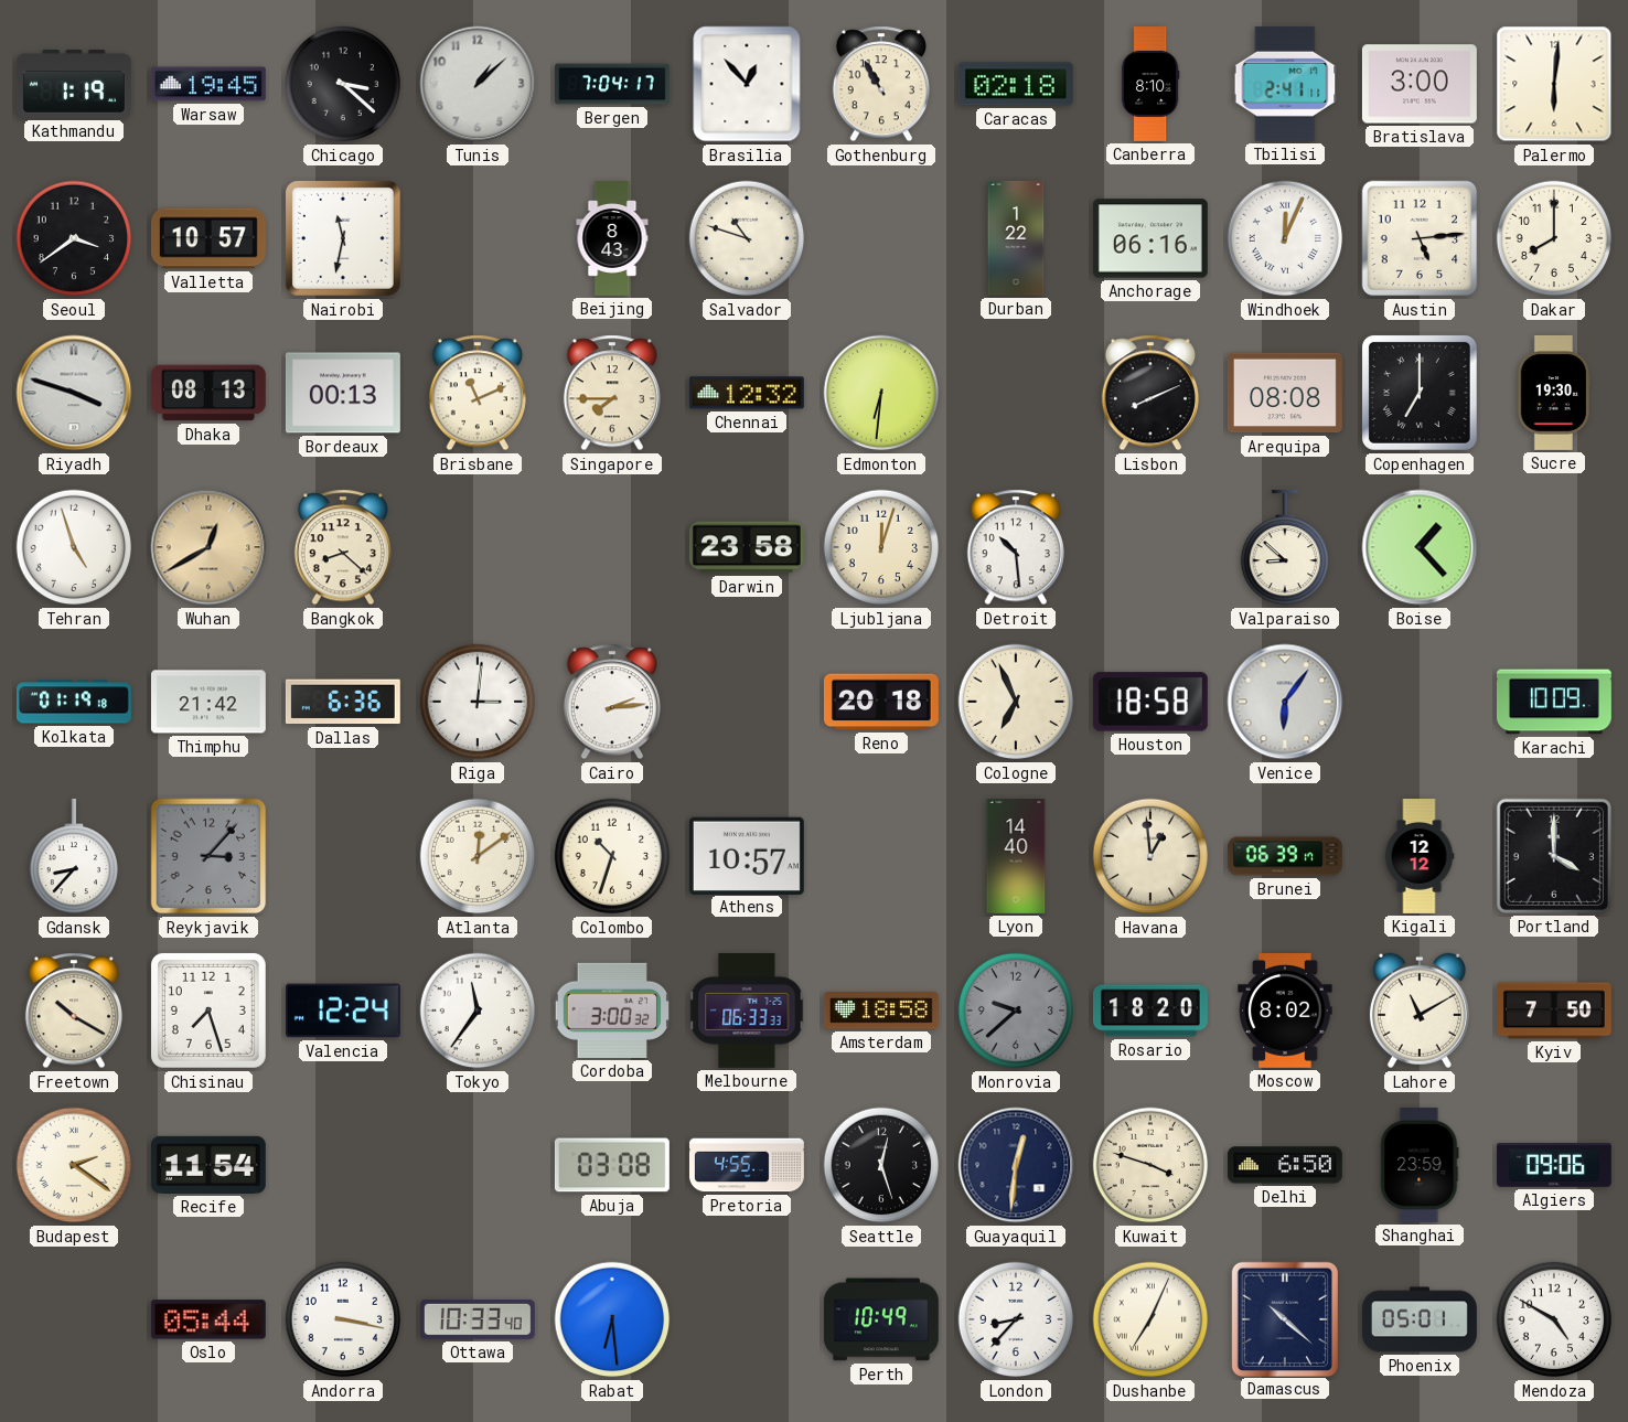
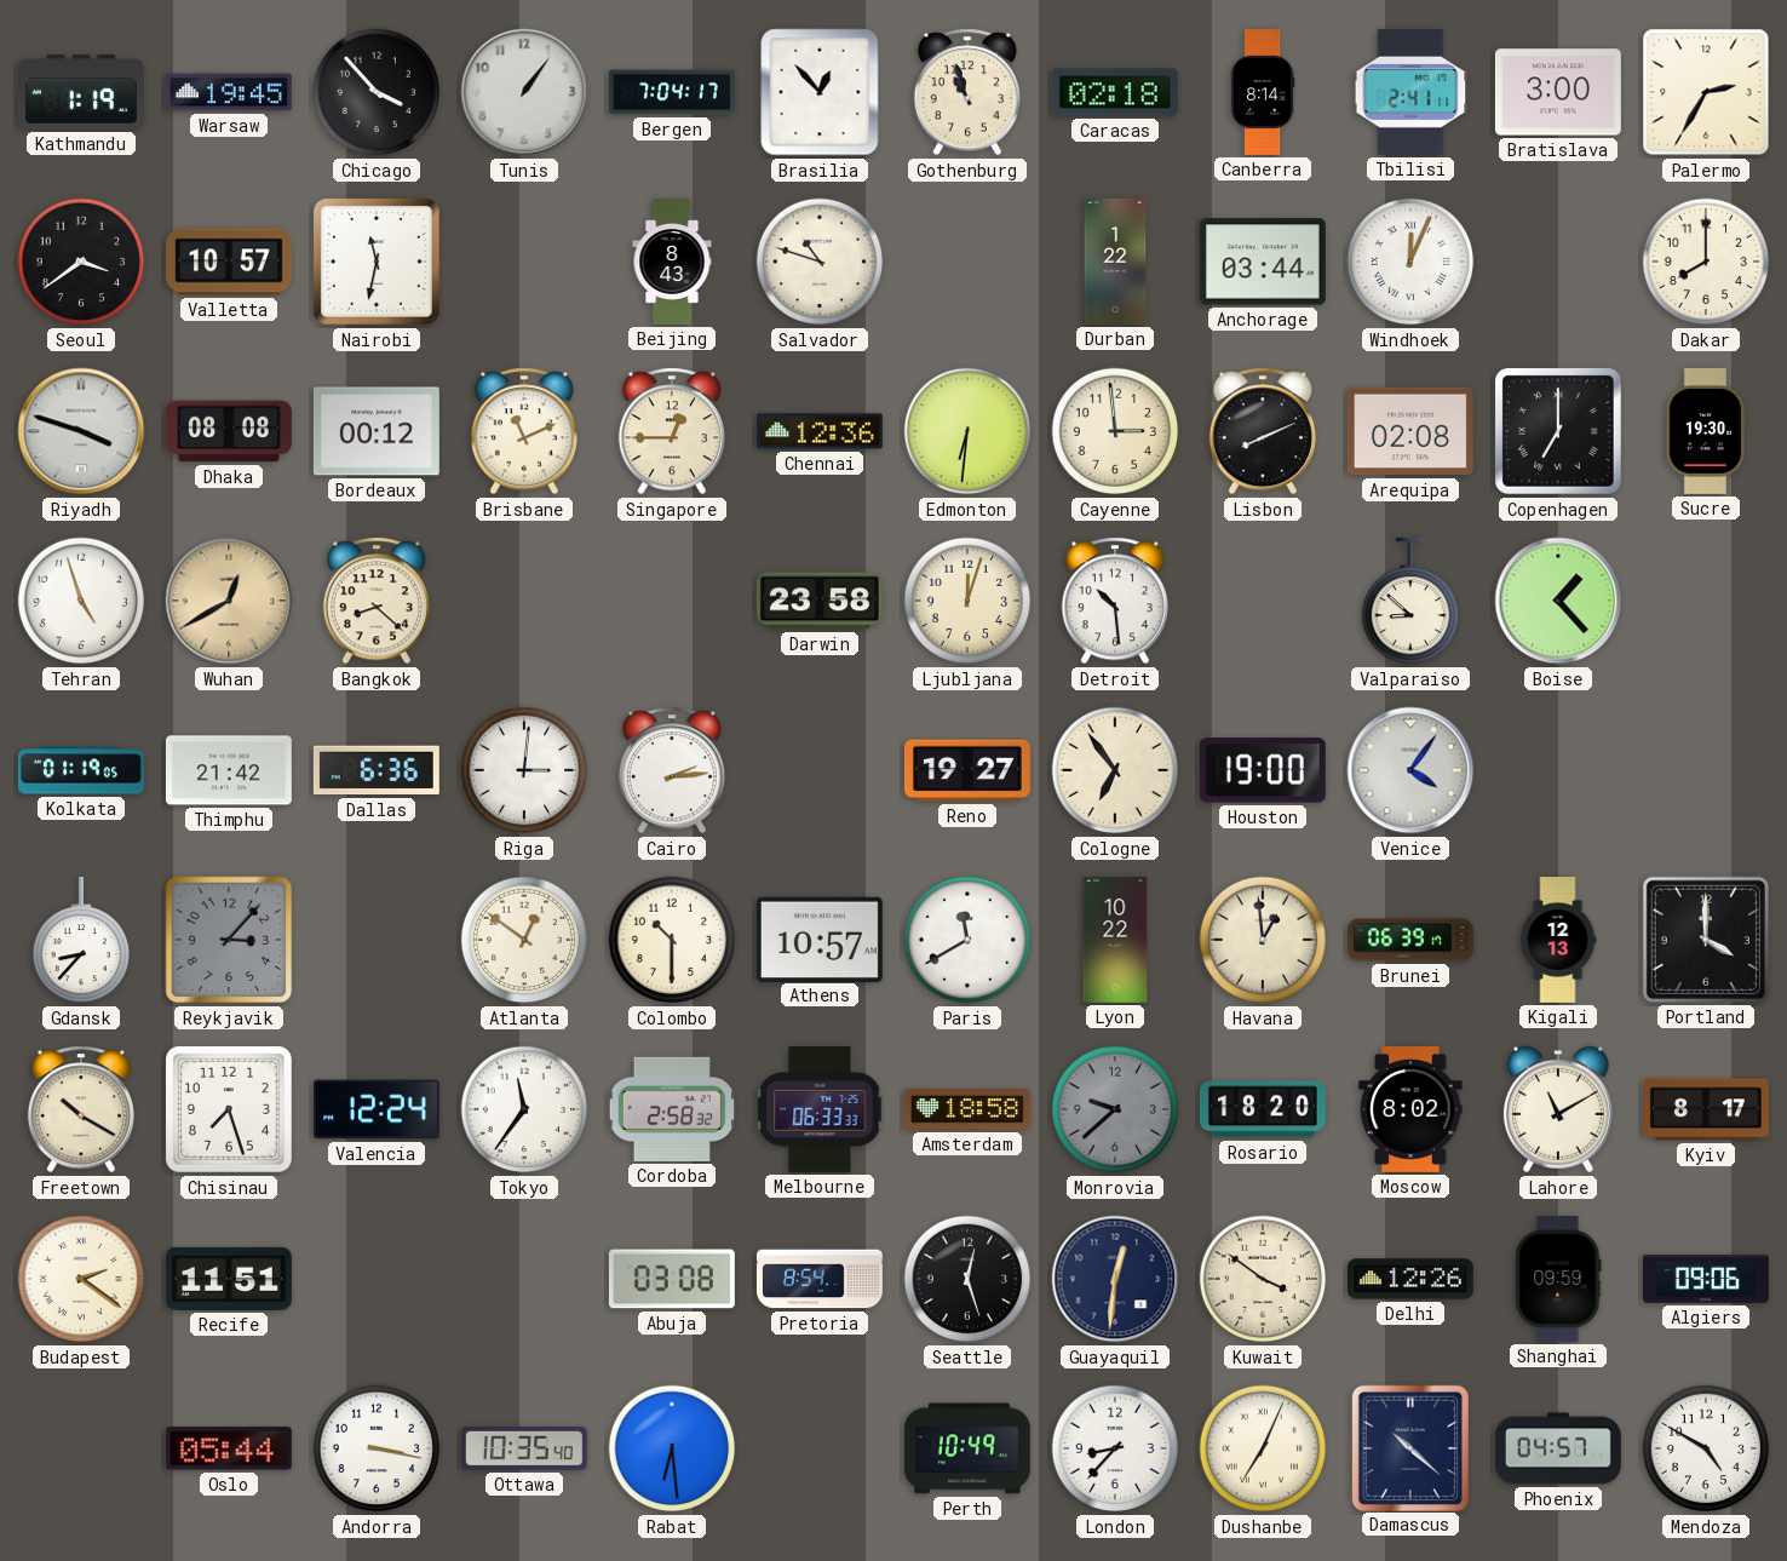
Chicago: 3:22 -> 3:53 (377, 92)
Tunis: 1:08 -> 1:06 (524, 92)
Gothenburg: 10:55 -> 10:57 (967, 92)
Canberra: 8:10 -> 8:14 (1263, 93)
Palermo: 6:01 -> 2:35 (1706, 92)
Anchorage: 06:16 -> 03:44 (1263, 262)
Austin: 5:14 -> none (1420, 238)
Dhaka: 08:13 -> 08:08 (229, 431)
Bordeaux: 00:13 -> 00:12 (377, 431)
Singapore: 7:45 -> 12:45 (672, 431)
Chennai: 12:32 -> 12:36 (820, 431)
Cayenne: none -> 2:59 (1115, 431)
Arequipa: 08:08 -> 02:08 (1410, 431)
Kolkata: 01:19:18 -> 01:19:05 (81, 770)
Reno: 20:18 -> 19:27 (967, 770)
Cologne: 6:56 -> 6:54 (1115, 770)
Houston: 18:58 -> 19:00 (1263, 770)
Venice: 6:06 -> 4:06 (1410, 770)
Karachi: 10:09 -> none (1554, 702)
Atlanta: 12:09 -> 12:51 (524, 940)
Colombo: 10:33 -> 10:30 (672, 940)
Paris: none -> 11:40 (967, 940)
Lyon: 14:40 -> 10:22 (1115, 940)
Kigali: 12:12 -> 12:13 (1558, 941)
Cordoba: 3:00 -> 2:58 (672, 1109)
Kyiv: 7:50 -> 8:17 (1706, 1109)
Recife: 11:54 -> 11:51 (229, 1279)
Pretoria: 4:55 -> 8:54 (820, 1279)
Kuwait: 3:48 -> 3:51 (1263, 1279)
Delhi: 6:50 -> 12:26 (1410, 1279)
Shanghai: 23:59 -> 09:59 (1558, 1279)
Ottawa: 10:33 -> 10:35 (524, 1448)
Phoenix: 05:01 -> 04:57 (1559, 1448)
